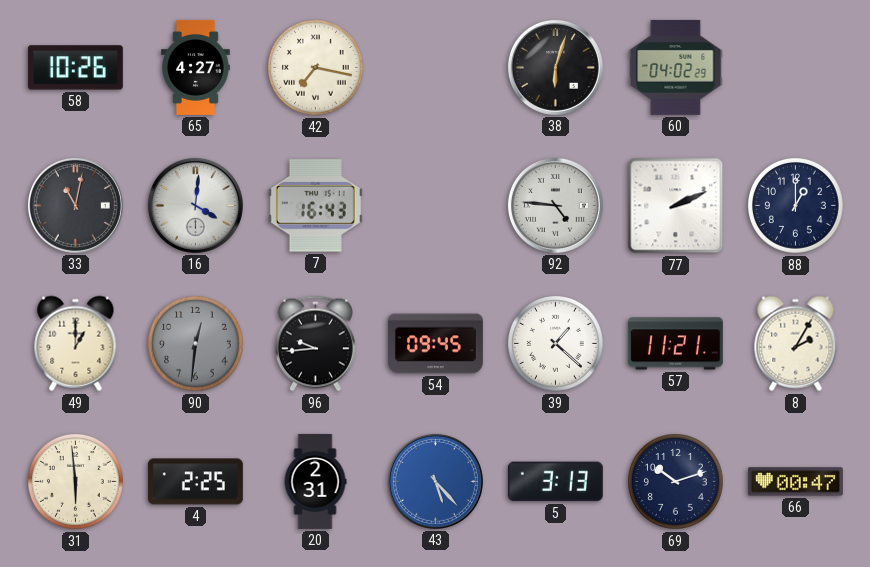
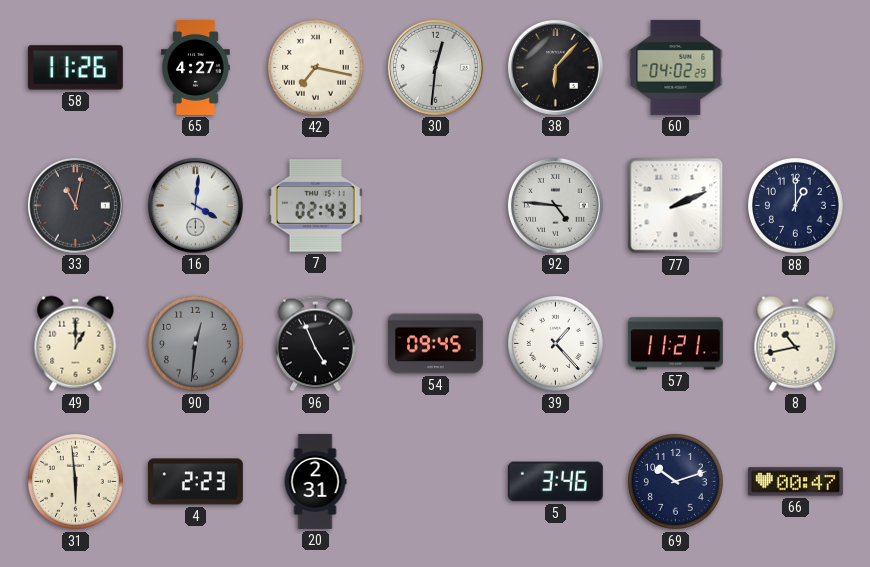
58: 10:26 -> 11:26 (75, 68)
30: none -> 12:31 (435, 67)
38: 6:03 -> 6:07 (555, 67)
7: 16:43 -> 02:43 (315, 206)
96: 9:44 -> 4:56 (315, 344)
39: 1:22 -> 1:23 (556, 344)
8: 2:05 -> 10:43 (796, 344)
4: 2:25 -> 2:23 (195, 482)
43: 5:23 -> none (435, 481)
5: 3:13 -> 3:46 (555, 482)
